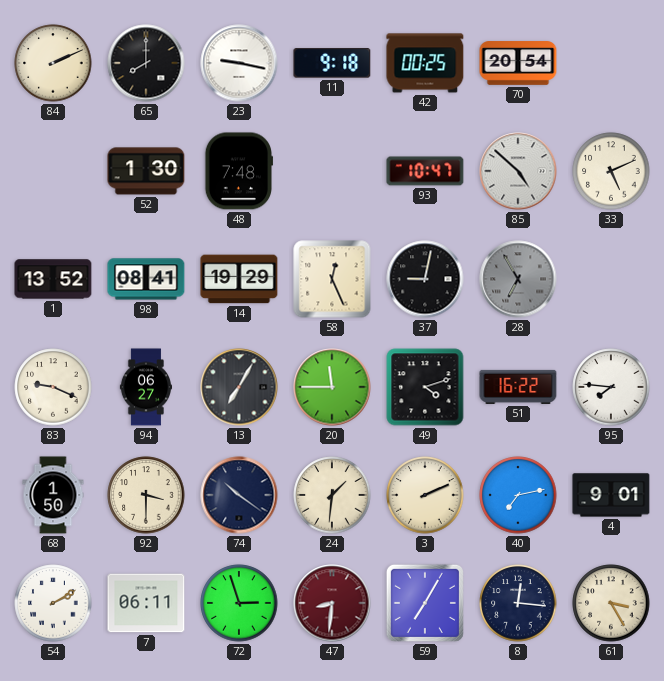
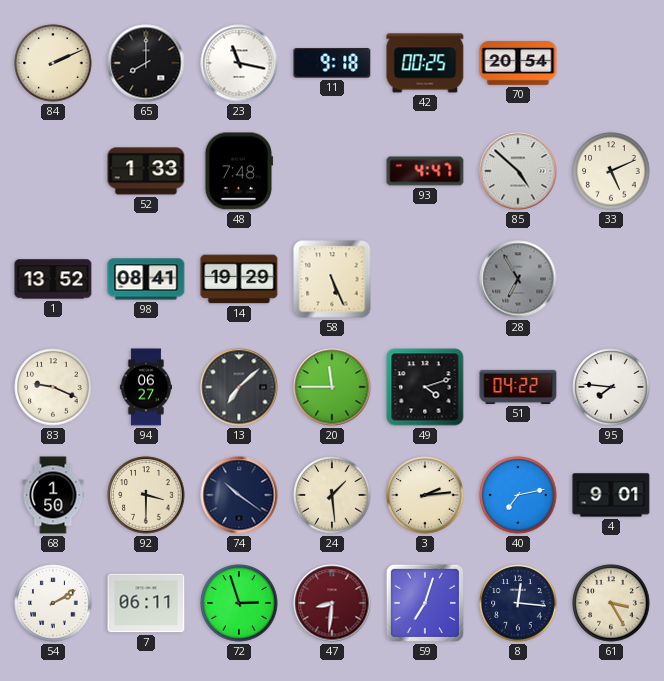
23: 9:17 -> 11:17 (239, 63)
52: 1:30 -> 1:33 (146, 171)
93: 10:47 -> 4:47 (425, 171)
58: 12:26 -> 5:26 (332, 279)
37: 9:02 -> none (425, 279)
13: 7:05 -> 7:08 (239, 387)
51: 16:22 -> 04:22 (518, 387)
24: 1:31 -> 1:29 (332, 495)
3: 2:11 -> 2:14 (425, 495)
59: 7:05 -> 7:03 (425, 603)
